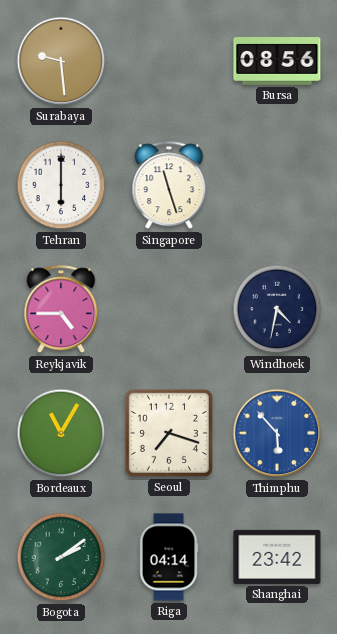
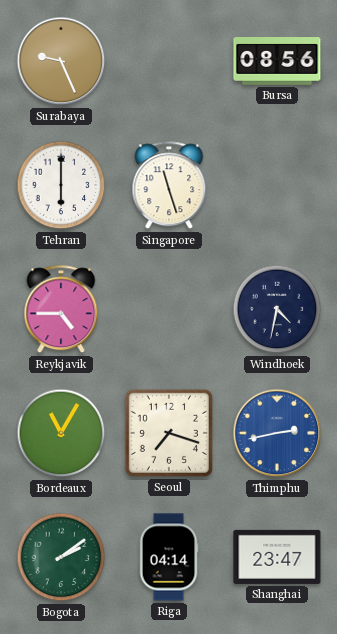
Surabaya: 9:29 -> 9:26 (61, 61)
Thimphu: 5:53 -> 2:43 (277, 433)
Shanghai: 23:42 -> 23:47 (277, 557)
